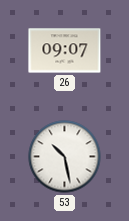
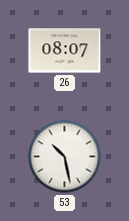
26: 09:07 -> 08:07 (65, 51)
